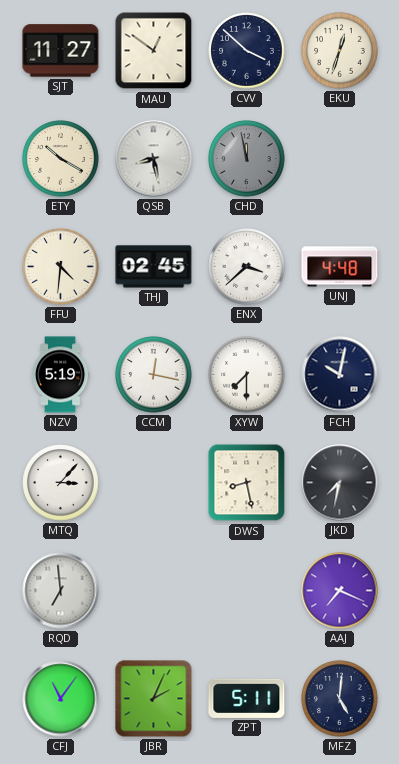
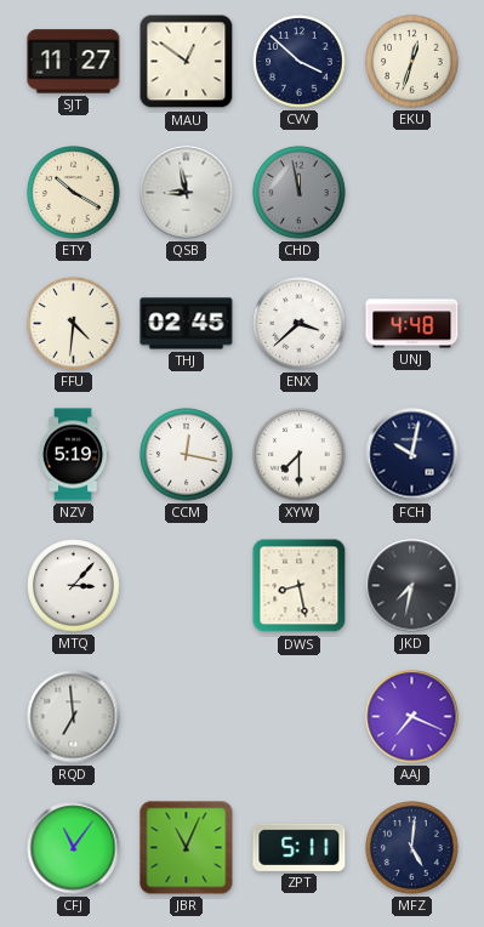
QSB: 8:28 -> 8:58 (187, 193)
JBR: 2:04 -> 11:04 (187, 848)
